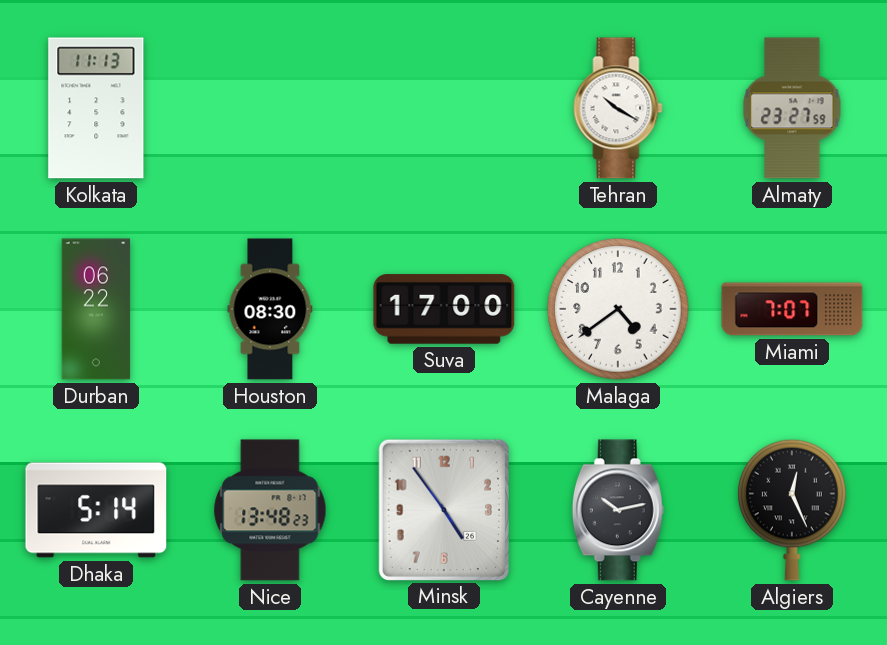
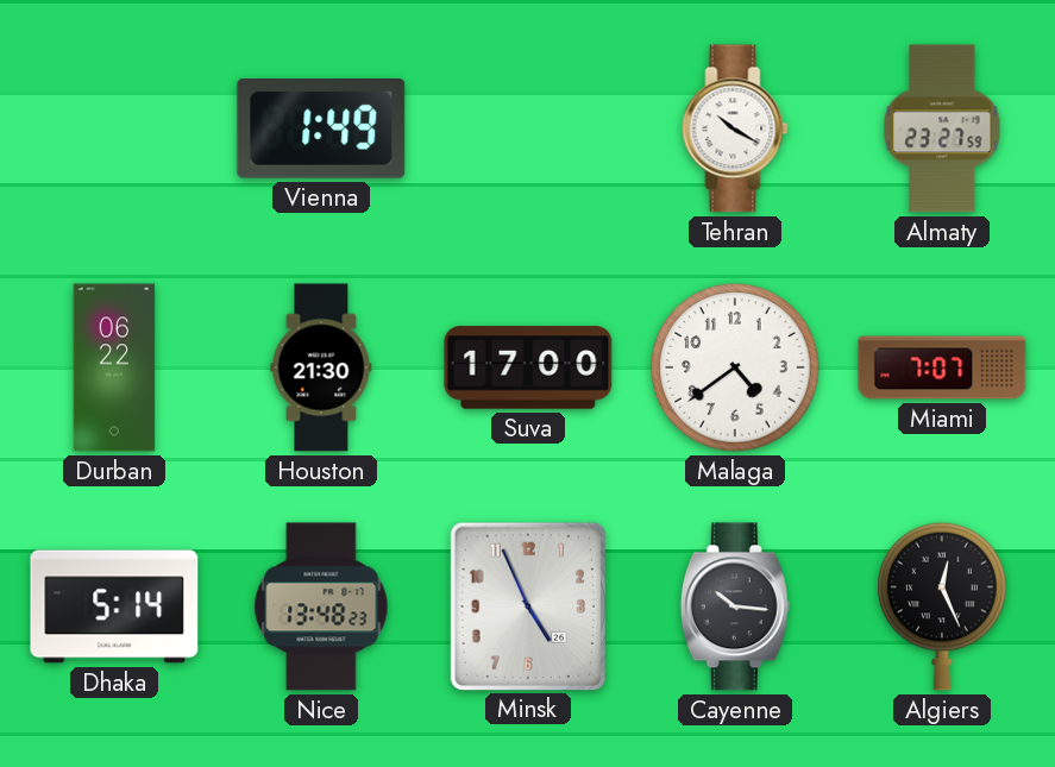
Kolkata: 11:13 -> none (96, 108)
Vienna: none -> 1:49 (321, 130)
Houston: 08:30 -> 21:30 (321, 367)
Minsk: 4:54 -> 4:56 (528, 605)
Cayenne: 10:13 -> 10:16 (735, 606)
